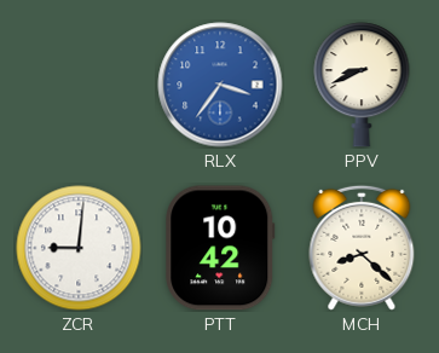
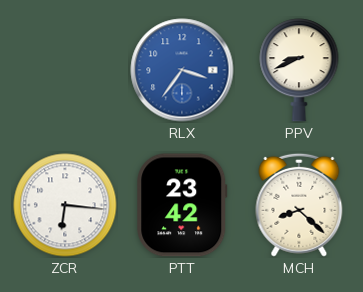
ZCR: 9:01 -> 6:16 (65, 205)
PTT: 10:42 -> 23:42 (182, 205)
